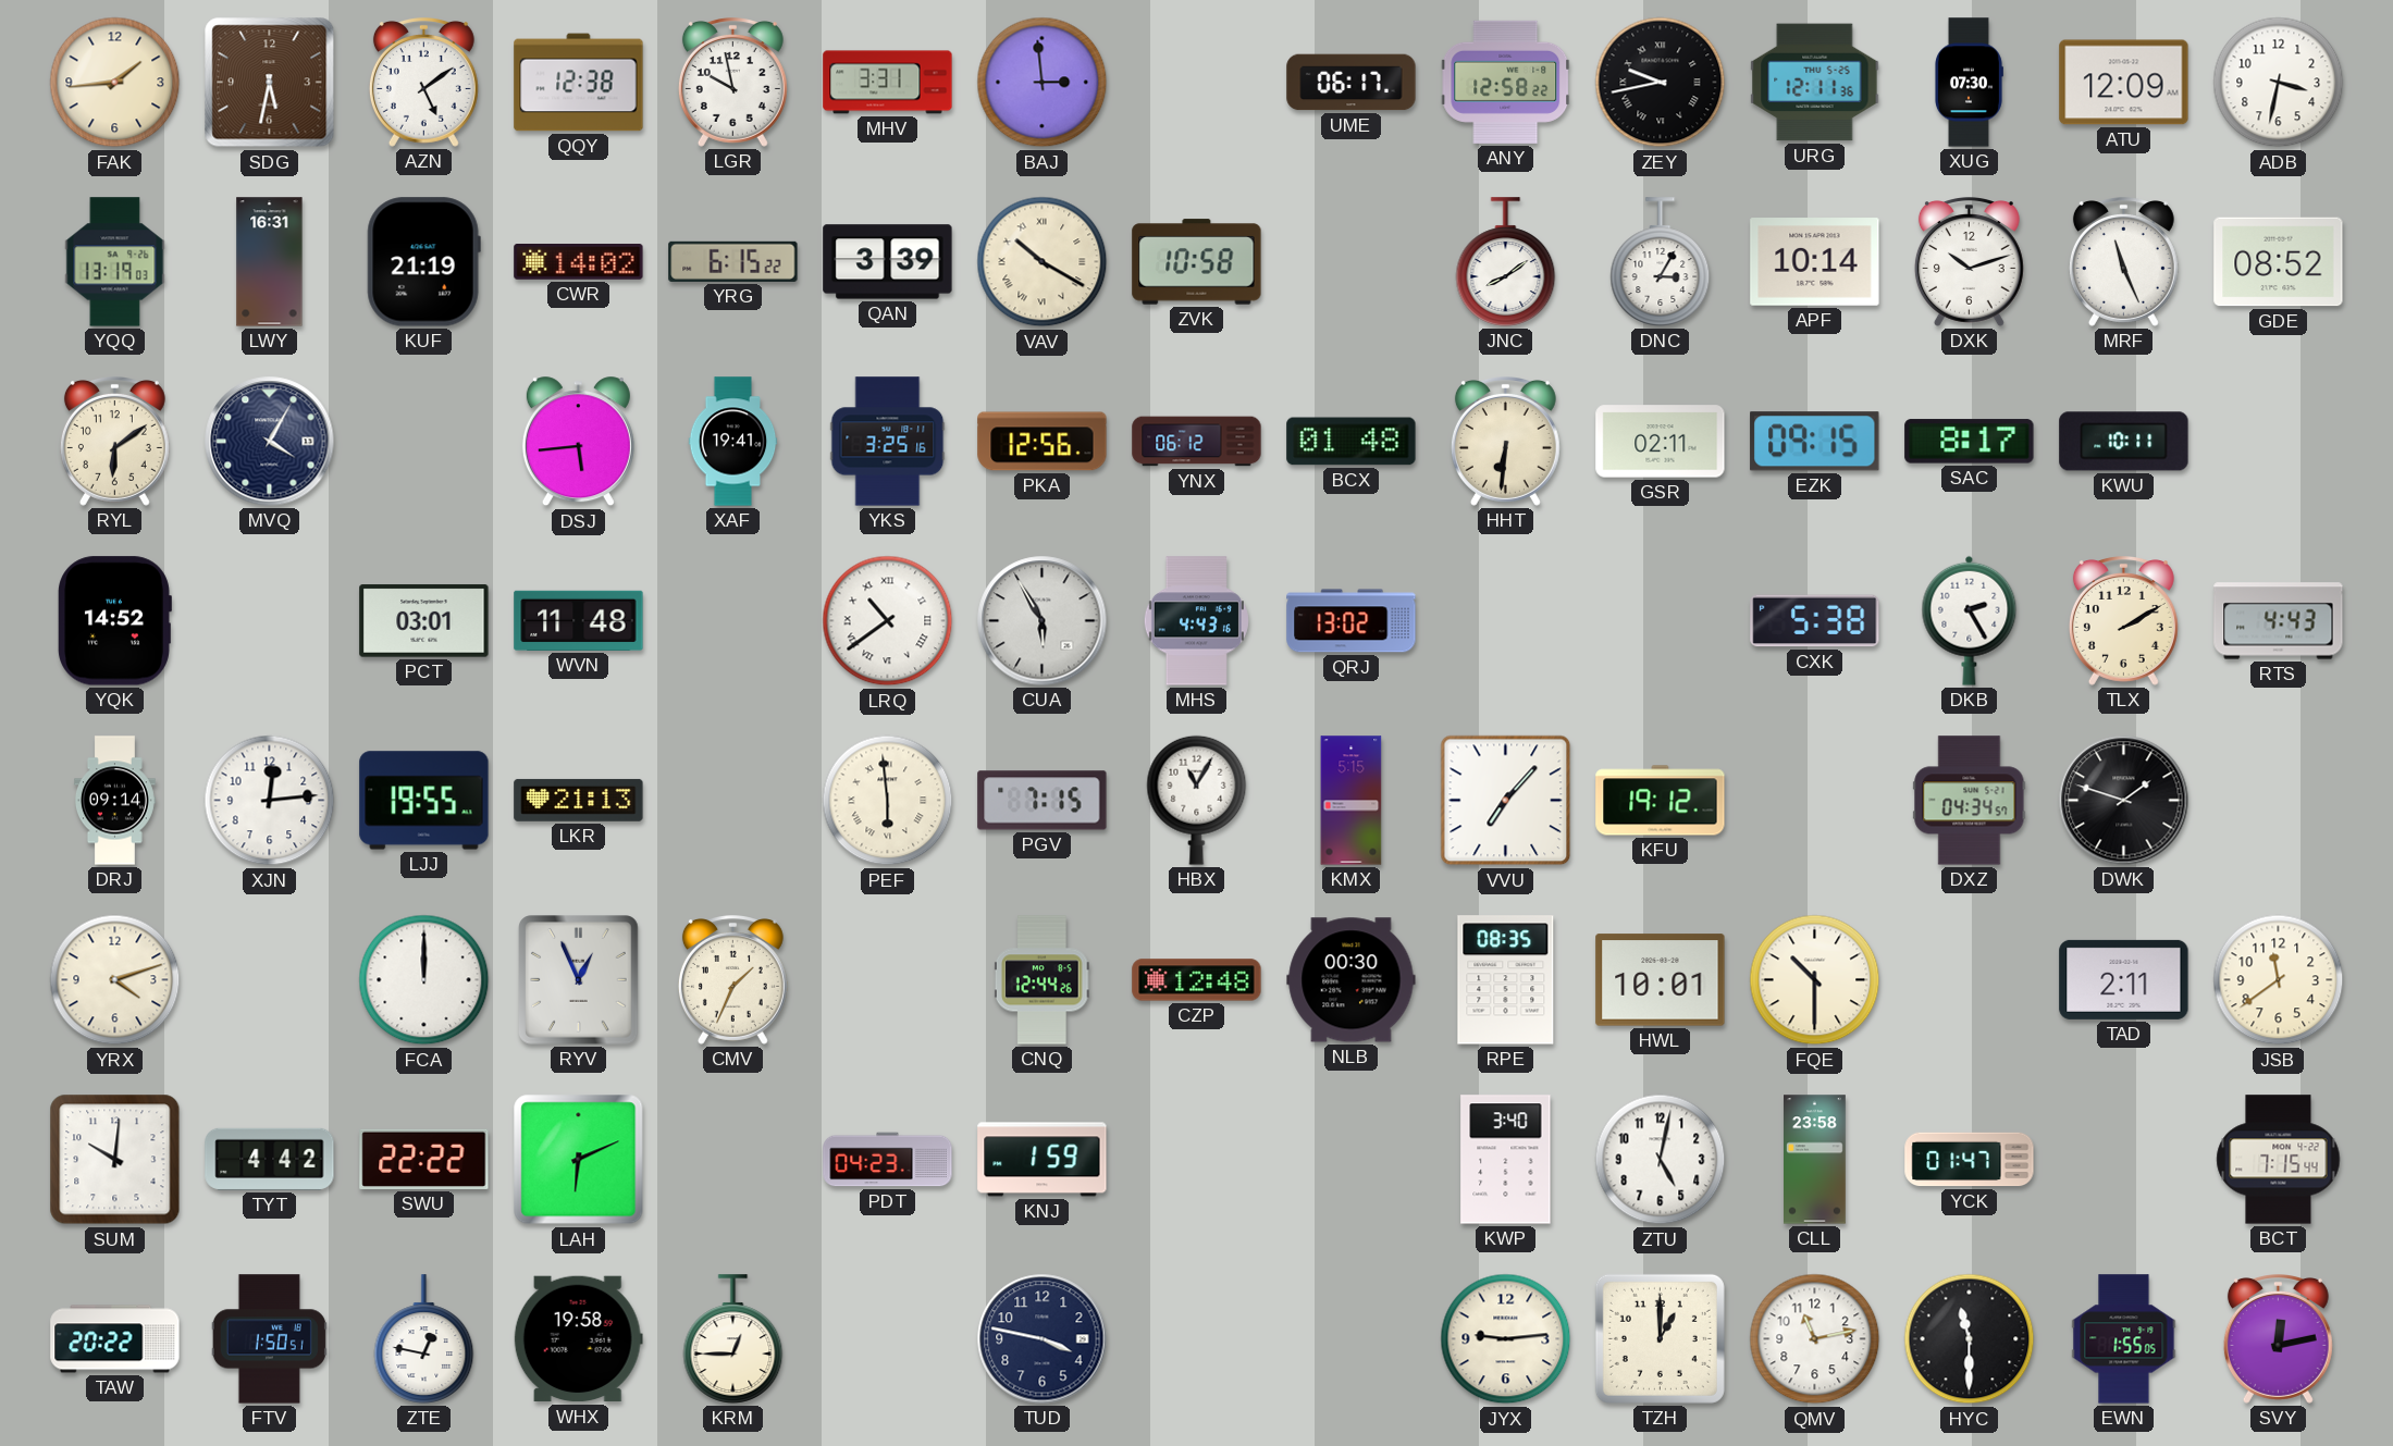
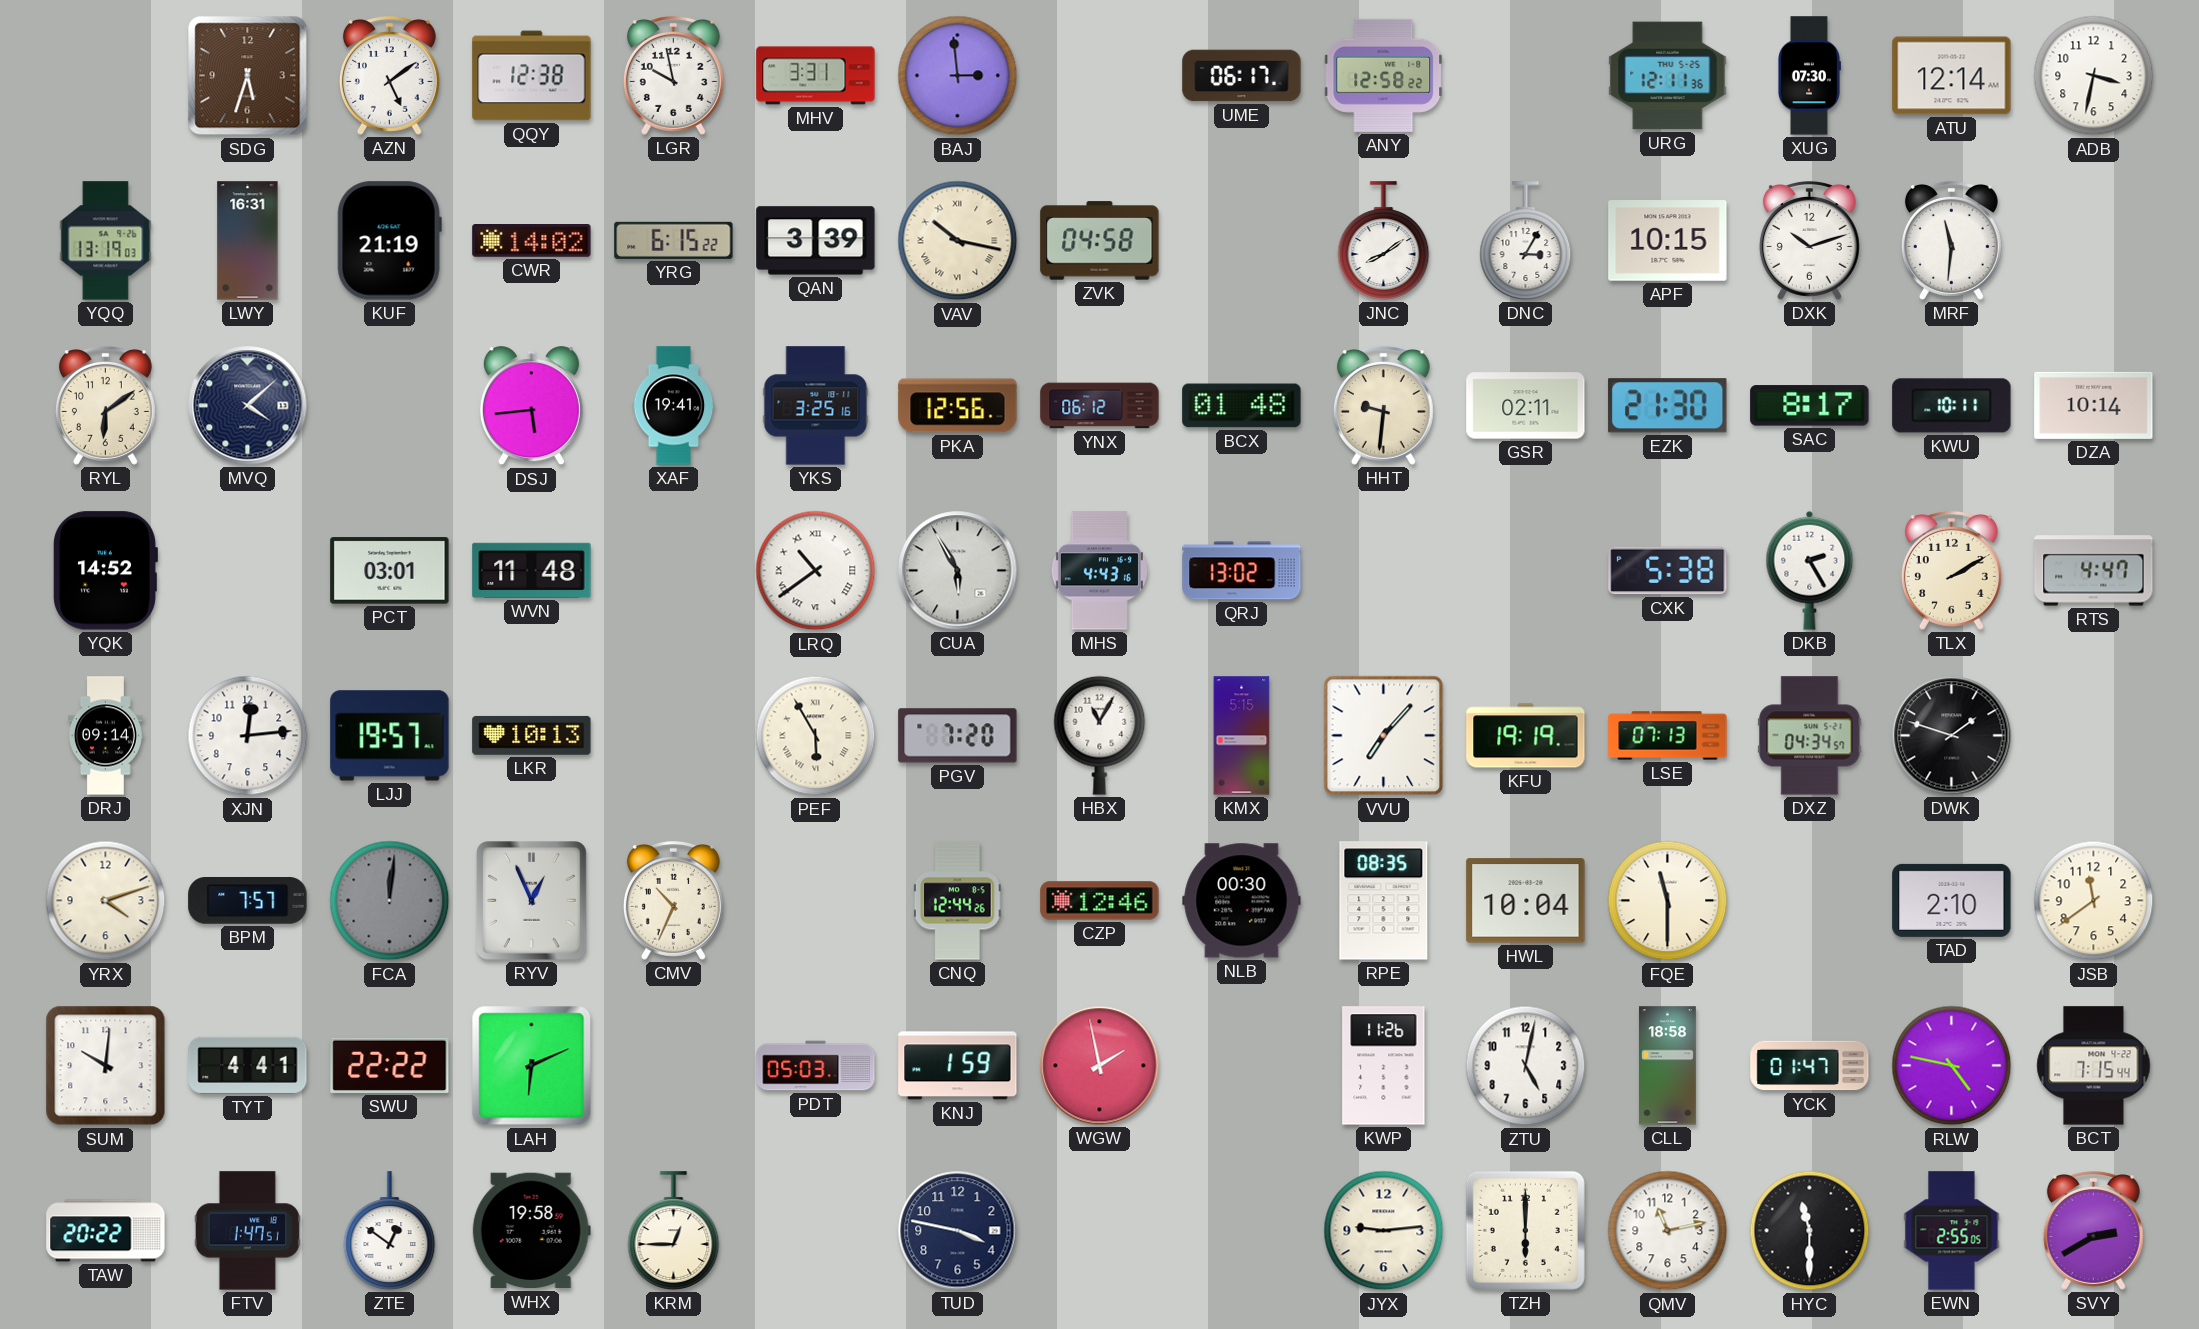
FAK: 1:44 -> none (115, 83)
SDG: 5:32 -> 5:33 (248, 76)
ZEY: 9:43 -> none (1661, 83)
ATU: 12:09 -> 12:14 (1952, 76)
VAV: 10:20 -> 10:17 (958, 241)
ZVK: 10:58 -> 04:58 (1100, 241)
APF: 10:14 -> 10:15 (1668, 241)
MRF: 11:26 -> 11:31 (1951, 241)
GDE: 08:52 -> none (2279, 262)
MVQ: 4:05 -> 4:08 (248, 406)
HHT: 6:31 -> 9:31 (1383, 406)
EZK: 09:15 -> 21:30 (1668, 406)
DZA: none -> 10:14 (2094, 405)
RTS: 4:43 -> 4:47 (2094, 571)
LJJ: 19:55 -> 19:57 (390, 736)
LKR: 21:13 -> 10:13 (532, 735)
PEF: 5:59 -> 5:55 (816, 736)
PGV: 7:15 -> 7:20 (958, 736)
KFU: 19:12 -> 19:19 (1526, 736)
LSE: none -> 07:13 (1668, 736)
BPM: none -> 7:57 (248, 901)
FCA: 12:00 -> 12:01 (390, 901)
FCA dial: white -> grey (390, 901)
CMV: 1:34 -> 10:34 (673, 901)
CZP: 12:48 -> 12:46 (1100, 901)
HWL: 10:01 -> 10:04 (1526, 901)
FQE: 10:30 -> 11:30 (1668, 901)
TAD: 2:11 -> 2:10 (1952, 900)
TYT: 4:42 -> 4:41 (248, 1065)
PDT: 04:23 -> 05:03 (816, 1066)
WGW: none -> 1:58 (1100, 1066)
KWP: 3:40 -> 11:26 (1384, 1066)
CLL: 23:58 -> 18:58 (1668, 1066)
RLW: none -> 4:47 (1952, 1066)
FTV: 1:50 -> 1:47 (247, 1231)
ZTE: 12:47 -> 12:51 (390, 1231)
TZH: 1:00 -> 6:00 (1525, 1230)
EWN: 1:55 -> 2:55 (1952, 1231)
SVY: 12:13 -> 2:40 (2093, 1231)
